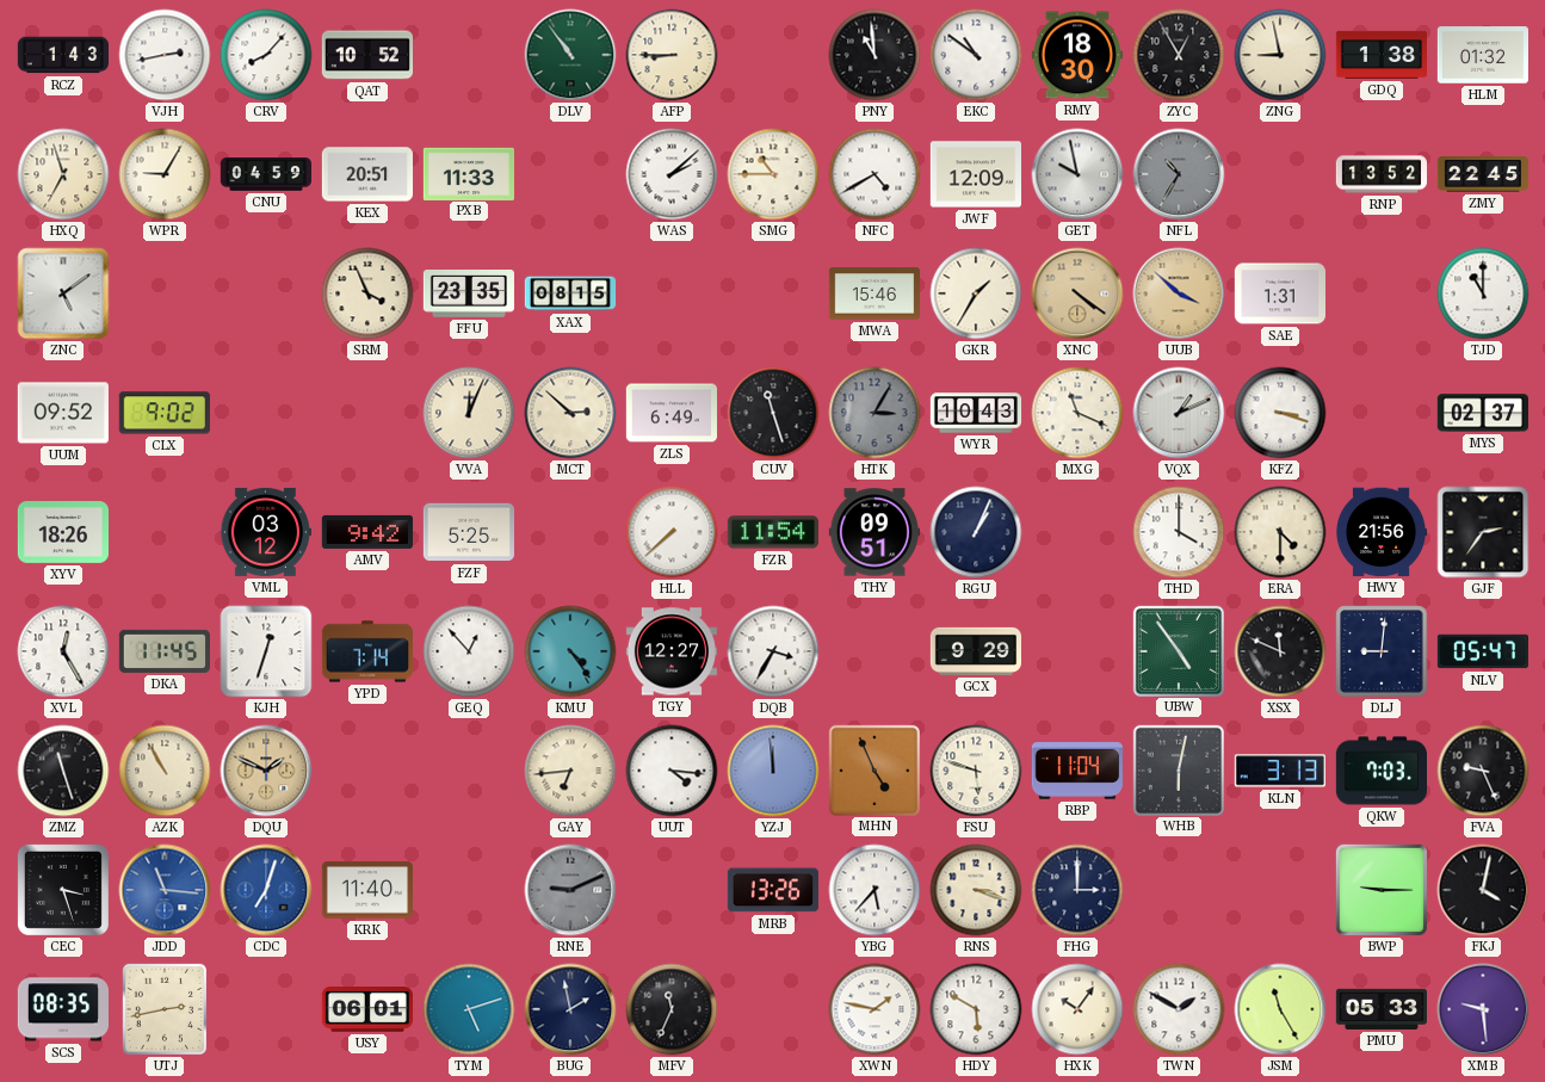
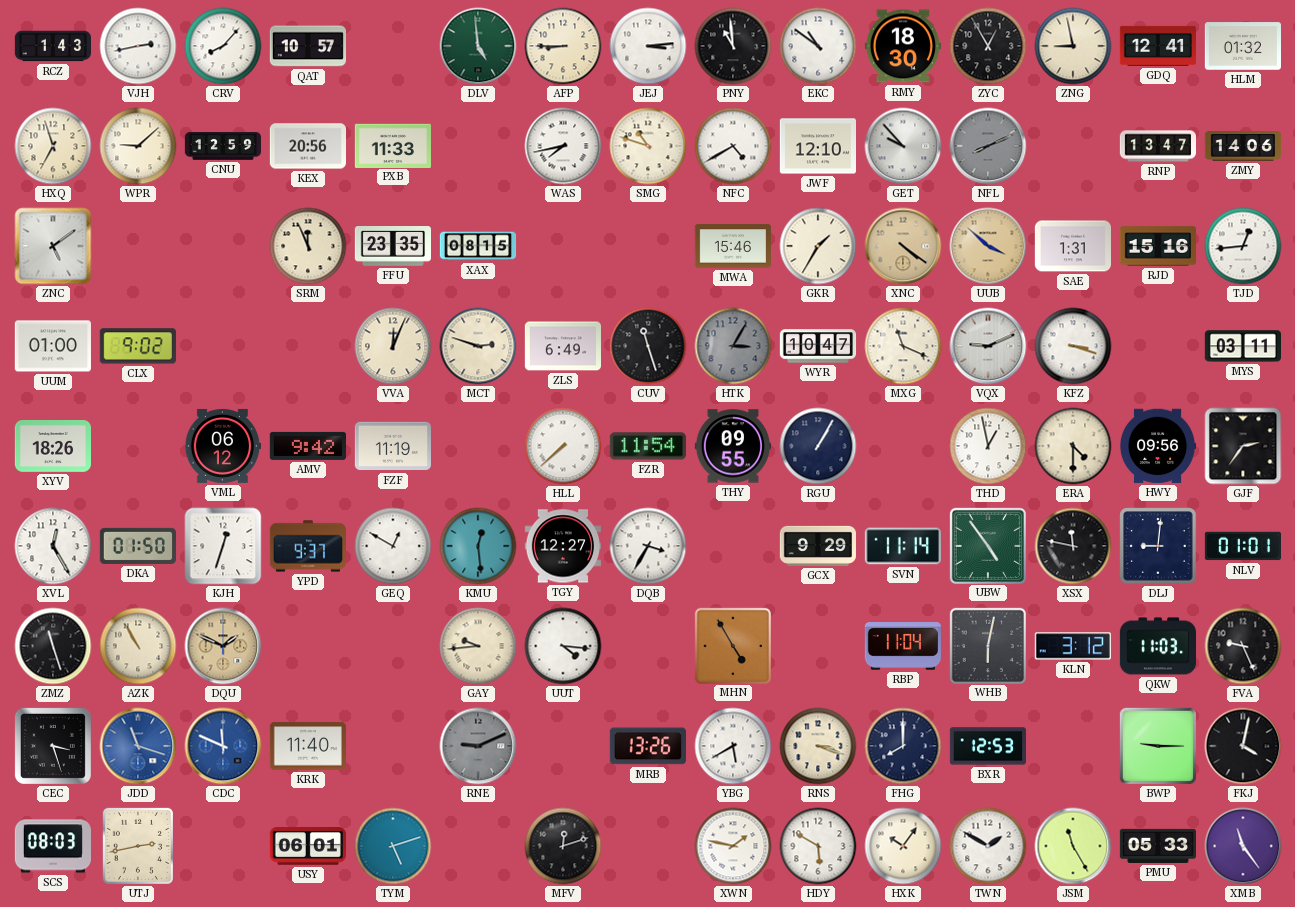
QAT: 10:52 -> 10:57 (307, 46)
DLV: 10:54 -> 4:59 (478, 46)
JEJ: none -> 3:14 (648, 46)
GDQ: 1:38 -> 12:41 (1157, 46)
WPR: 9:05 -> 9:08 (138, 146)
CNU: 04:59 -> 12:59 (223, 147)
KEX: 20:51 -> 20:56 (307, 146)
WAS: 2:08 -> 7:43 (563, 146)
SMG: 10:45 -> 10:48 (648, 146)
JWF: 12:09 -> 12:10 (817, 146)
GET: 9:58 -> 9:53 (903, 146)
NFL: 10:35 -> 8:11 (988, 146)
RNP: 13:52 -> 13:47 (1158, 146)
ZMY: 22:45 -> 14:06 (1243, 147)
SRM: 3:56 -> 11:56 (308, 246)
RJD: none -> 15:16 (1157, 246)
TJD: 11:00 -> 12:44 (1243, 246)
UUM: 09:52 -> 01:00 (52, 346)
MCT: 2:52 -> 2:48 (478, 346)
WYR: 10:43 -> 10:47 (818, 346)
VQX: 1:11 -> 9:11 (988, 346)
MYS: 02:37 -> 03:11 (1242, 346)
VML: 03:12 -> 06:12 (223, 446)
FZF: 5:25 -> 11:19 (392, 446)
THY: 09:51 -> 09:55 (732, 446)
RGU: 1:04 -> 1:05 (818, 446)
THD: 4:00 -> 12:58 (988, 446)
HWY: 21:56 -> 09:56 (1158, 446)
DKA: 11:45 -> 01:50 (137, 546)
YPD: 7:14 -> 9:37 (307, 546)
GEQ: 12:53 -> 12:50 (393, 546)
KMU: 4:24 -> 12:29 (478, 546)
SVN: none -> 11:14 (903, 546)
XSX: 11:49 -> 11:47 (1073, 546)
NLV: 05:47 -> 01:01 (1242, 546)
GAY: 6:44 -> 9:44 (478, 646)
YZJ: 11:59 -> none (773, 771)
MHN: 4:56 -> 4:55 (732, 645)
FSU: 5:48 -> none (976, 771)
KLN: 3:13 -> 3:12 (1073, 646)
QKW: 7:03 -> 11:03 (1157, 646)
JDD: 11:16 -> 11:18 (138, 746)
CDC: 7:03 -> 11:49 (223, 746)
YBG: 5:37 -> 5:40 (733, 746)
FHG: 3:00 -> 8:00 (903, 746)
BXR: none -> 12:53 (987, 746)
SCS: 08:35 -> 08:03 (52, 846)
BUG: 1:58 -> none (570, 1009)
MFV: 11:34 -> 12:12 (563, 846)
XMB: 9:29 -> 11:24 (1243, 846)
